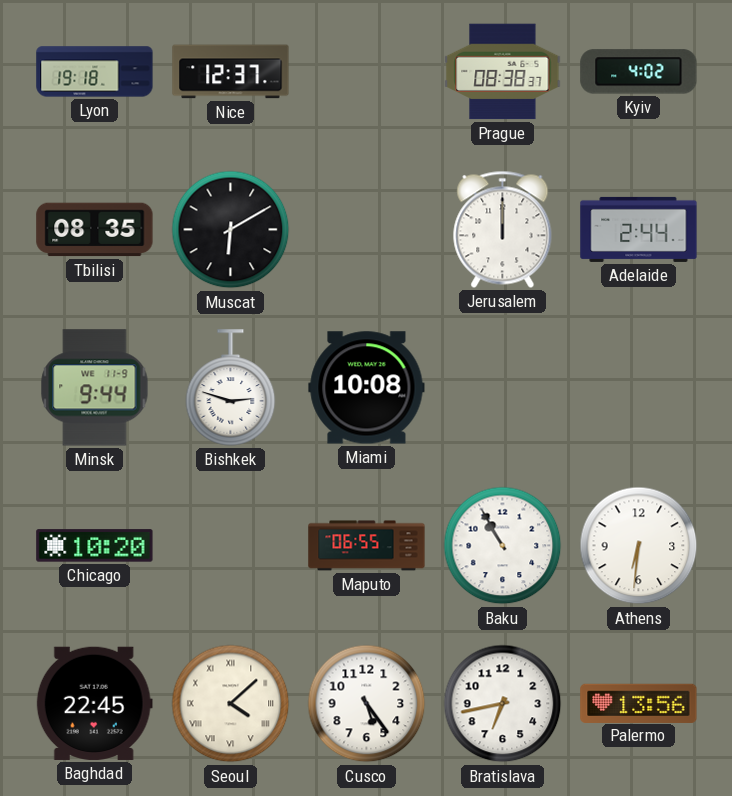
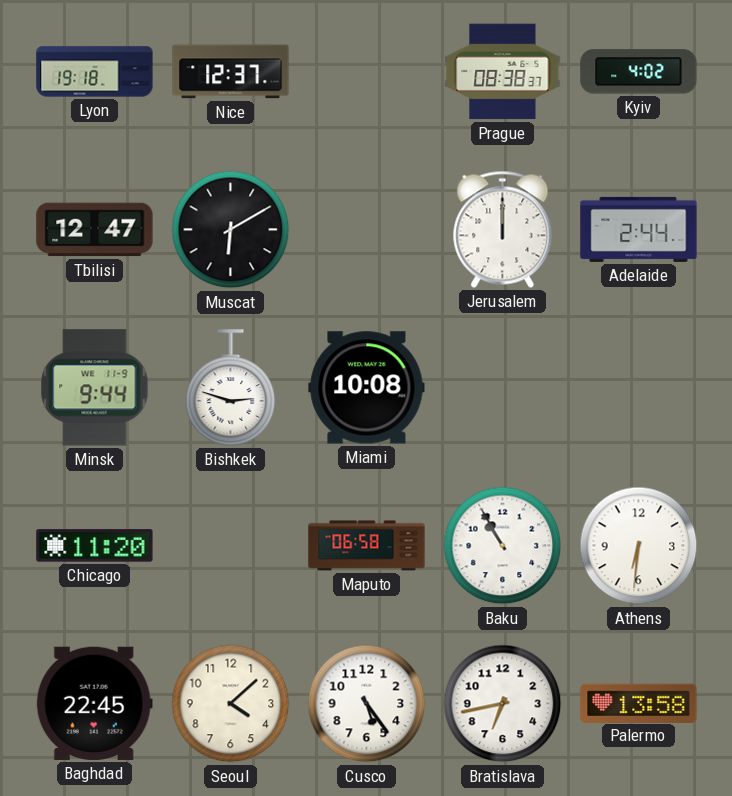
Tbilisi: 08:35 -> 12:47 (95, 230)
Chicago: 10:20 -> 11:20 (95, 546)
Maputo: 06:55 -> 06:58 (367, 546)
Seoul numerals: Roman -> Arabic (231, 704)
Palermo: 13:56 -> 13:58 (639, 703)
